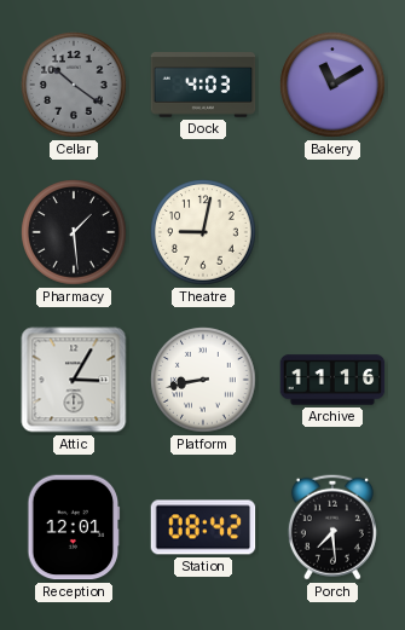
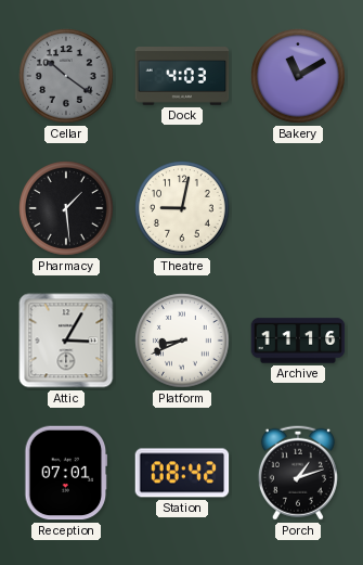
Platform: 8:43 -> 8:41 (182, 341)
Reception: 12:01 -> 07:01 (66, 473)
Porch: 7:29 -> 1:12 (298, 473)
